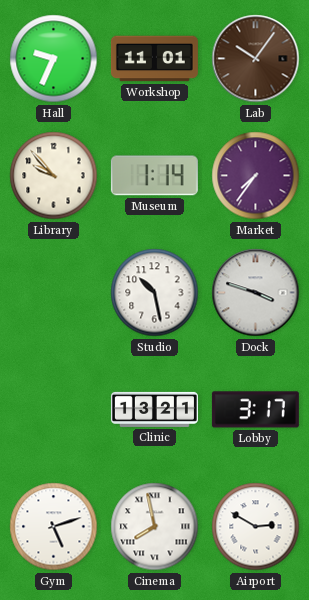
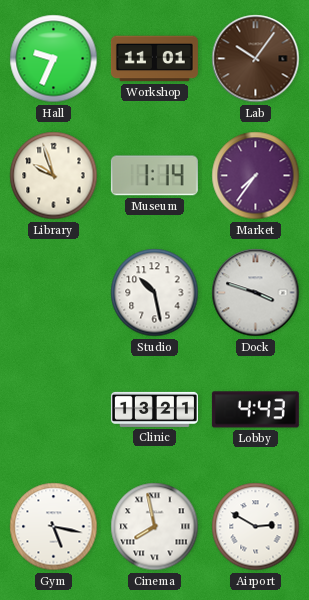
Library: 9:53 -> 9:57 (54, 176)
Lobby: 3:17 -> 4:43 (255, 410)
Gym: 5:12 -> 5:17 (54, 527)
